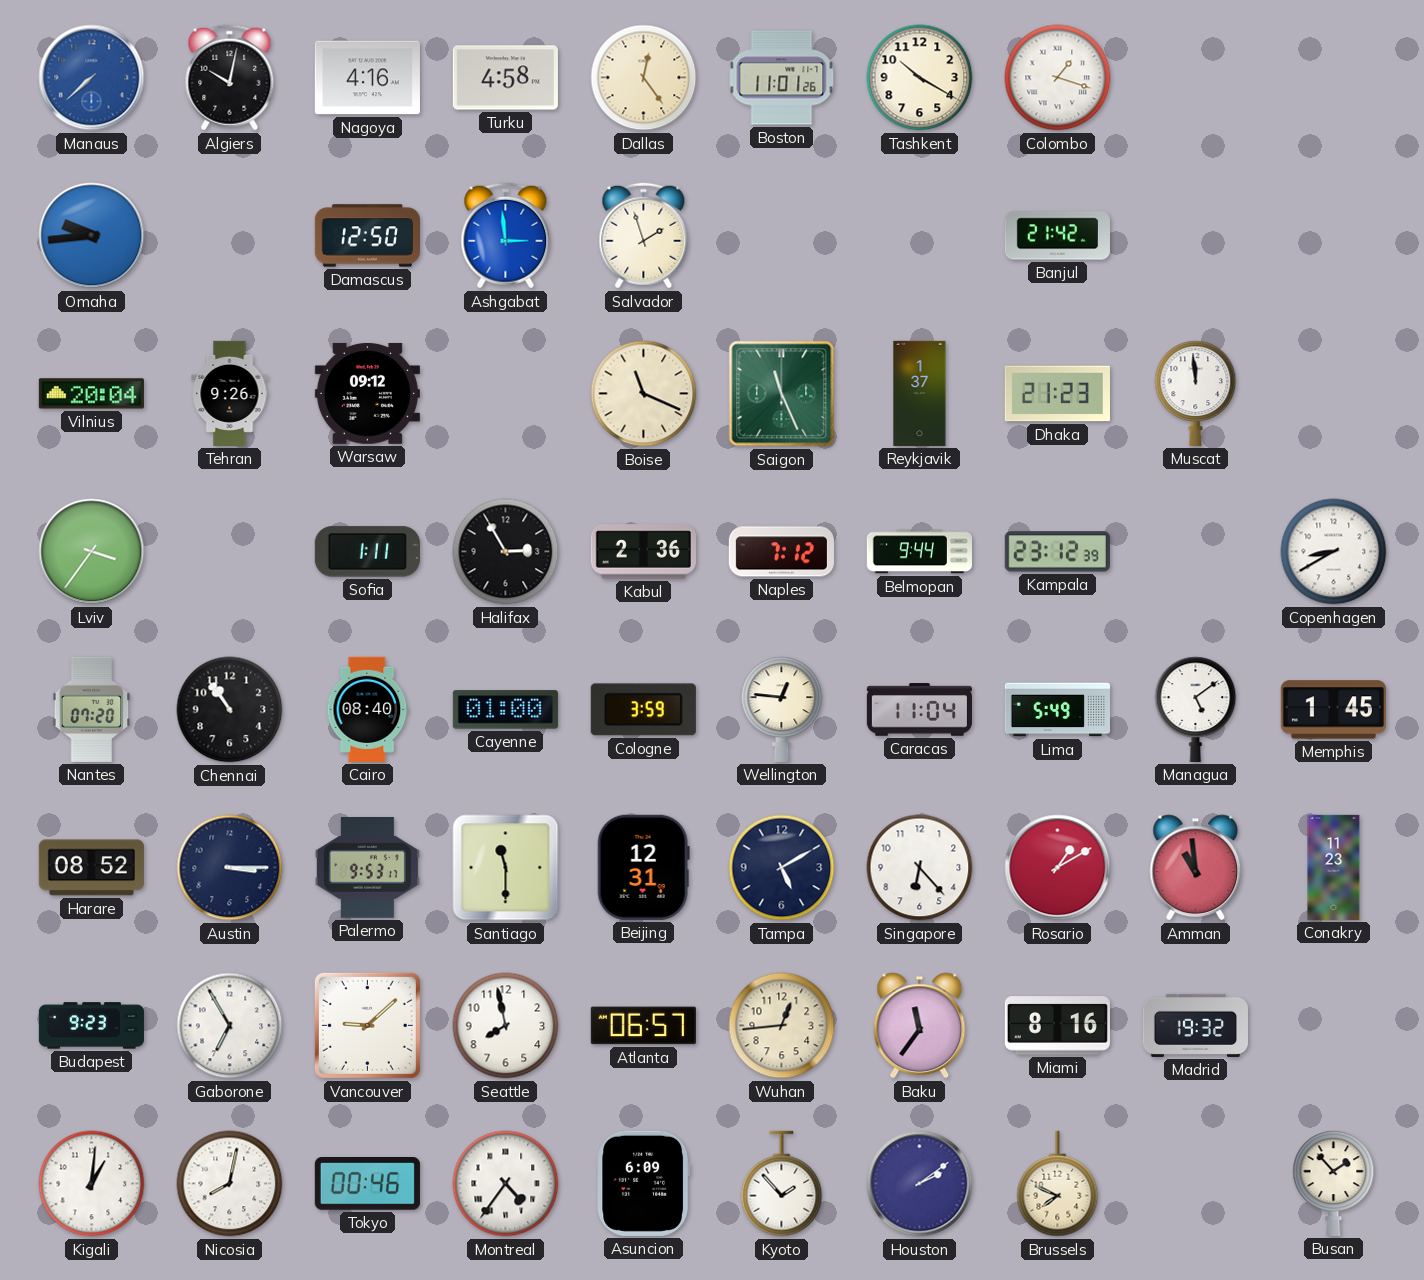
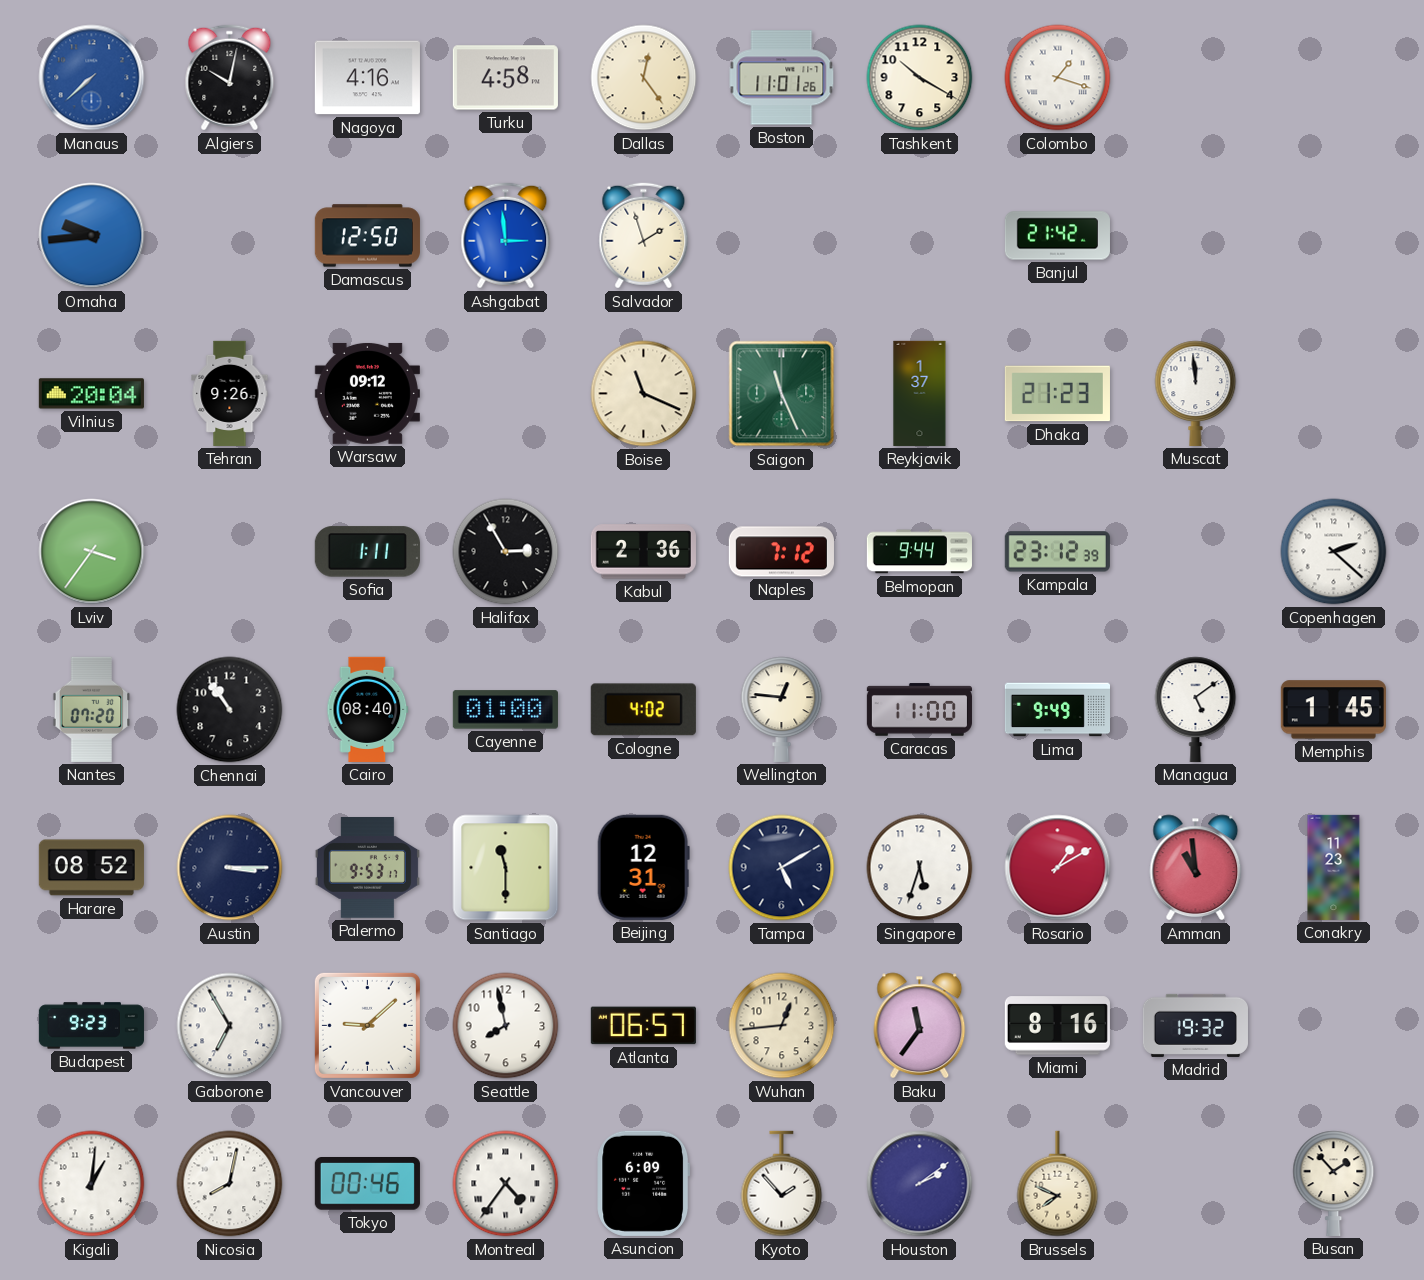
Copenhagen: 8:40 -> 2:22 (1334, 552)
Cologne: 3:59 -> 4:02 (643, 710)
Caracas: 11:04 -> 11:00 (919, 710)
Lima: 5:49 -> 9:49 (1057, 710)
Singapore: 6:23 -> 5:33 (920, 868)
